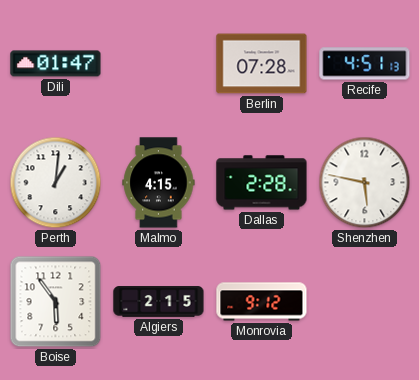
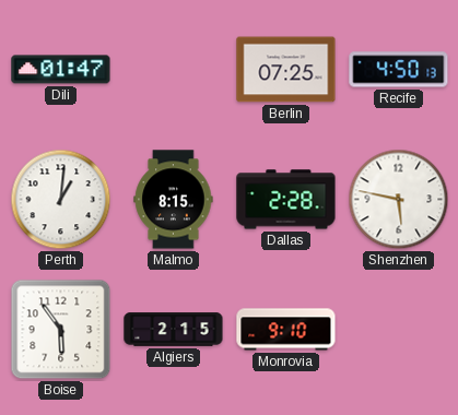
Berlin: 07:28 -> 07:25 (286, 70)
Recife: 4:51 -> 4:50 (399, 70)
Malmo: 4:15 -> 8:15 (174, 200)
Monrovia: 9:12 -> 9:10 (286, 330)
